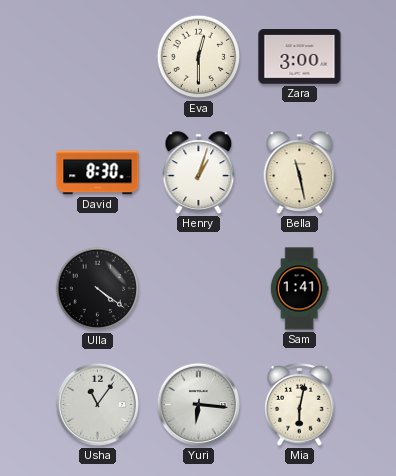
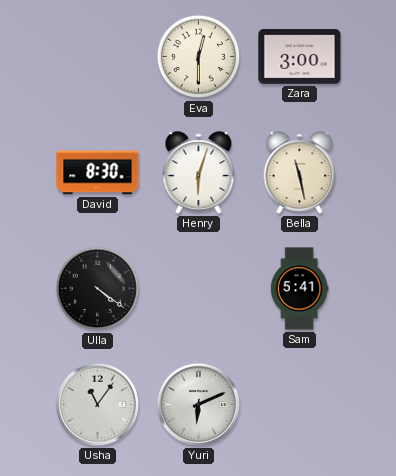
Henry: 1:03 -> 6:03 (199, 173)
Sam: 1:41 -> 5:41 (299, 289)
Yuri: 6:16 -> 6:11 (198, 404)
Mia: 6:02 -> none (300, 405)
